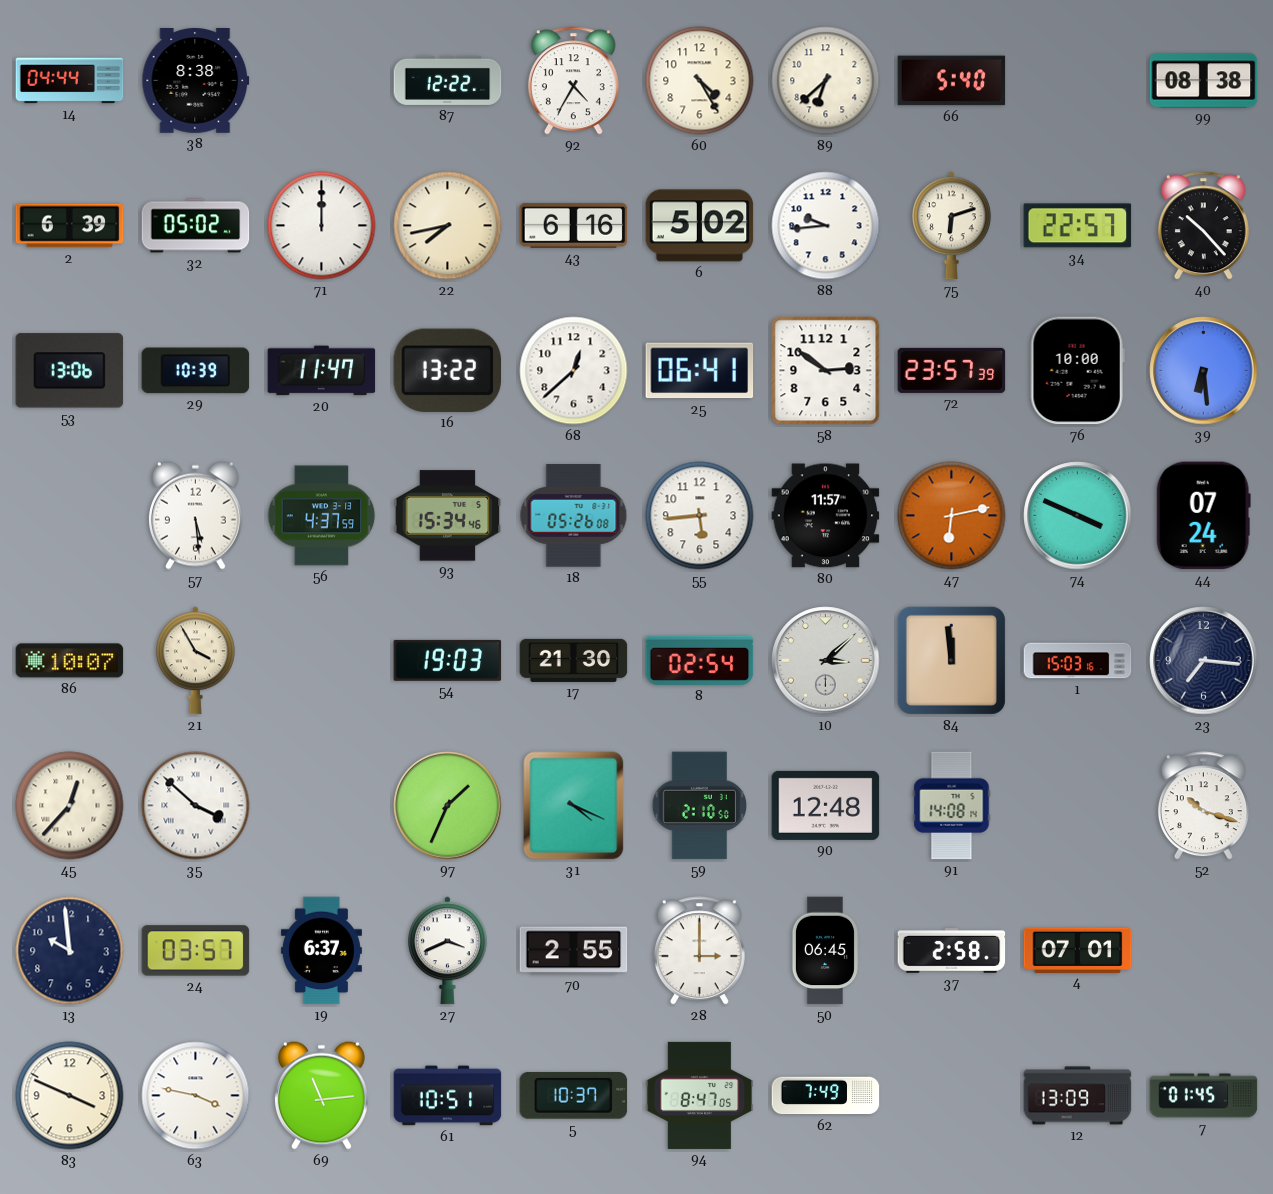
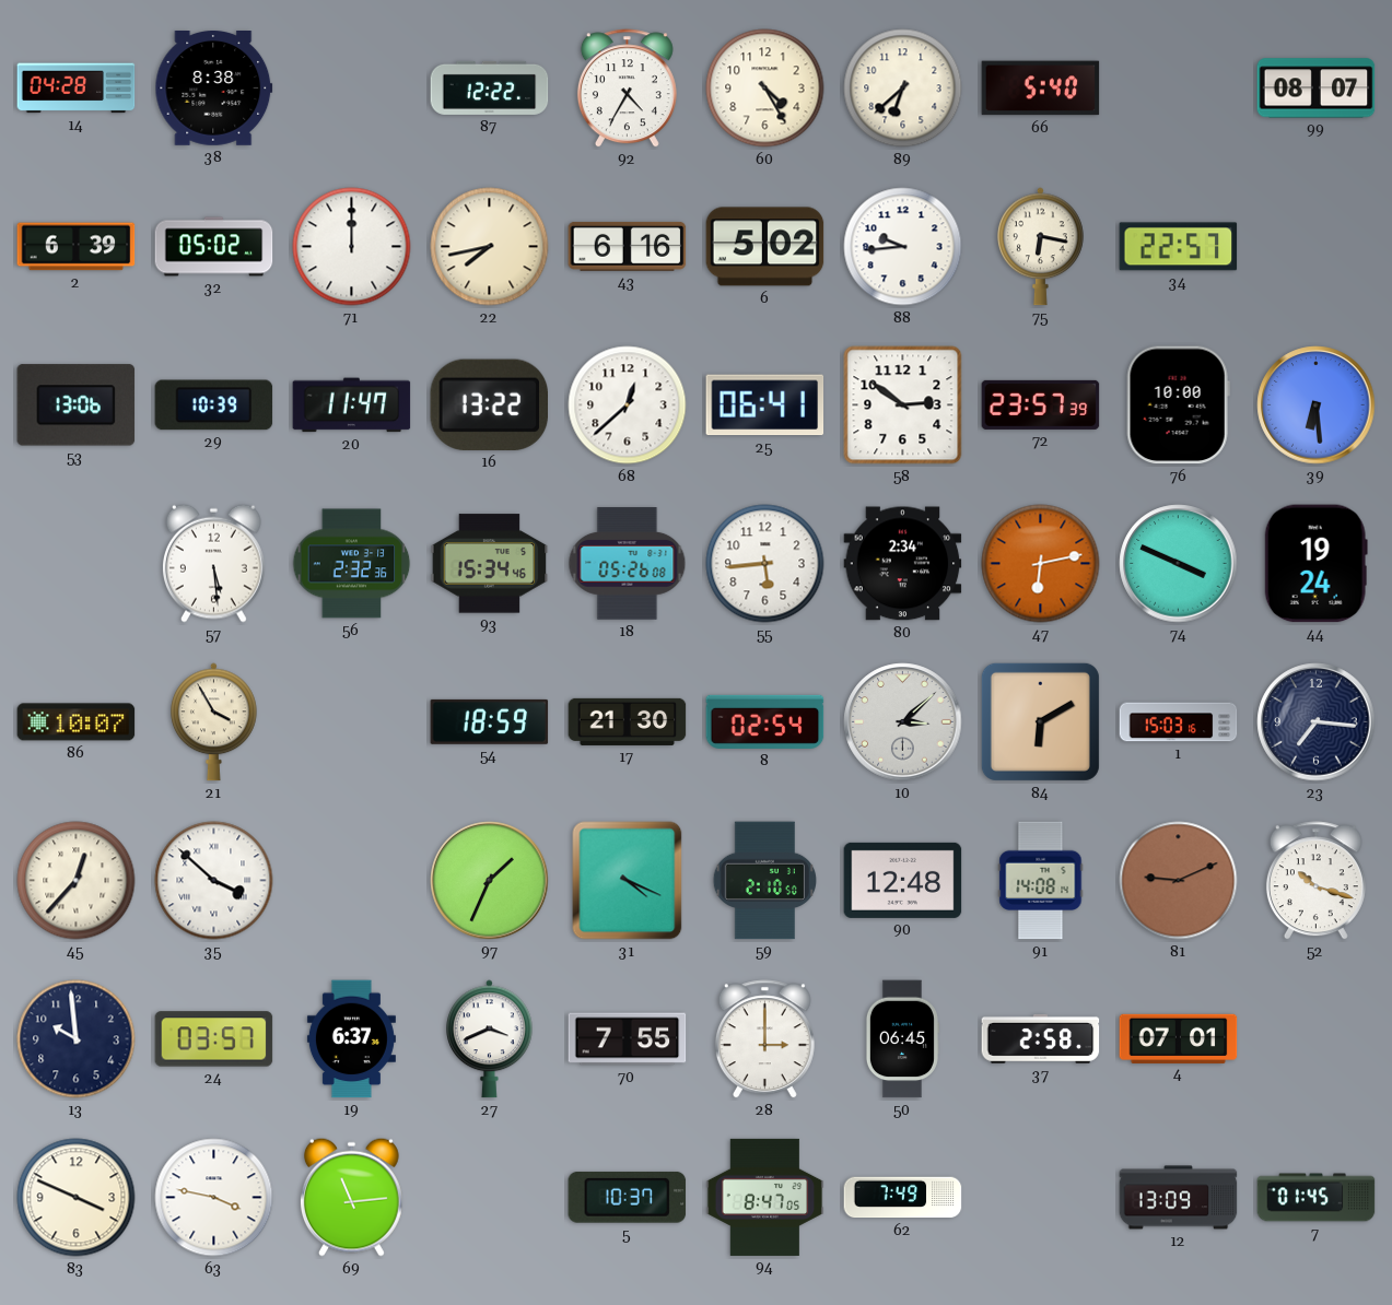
14: 04:44 -> 04:28 (77, 89)
99: 08:38 -> 08:07 (1317, 89)
75: 6:12 -> 6:17 (1041, 247)
40: 10:23 -> none (1203, 226)
56: 4:37 -> 2:32 (352, 564)
80: 11:57 -> 2:34 (903, 564)
44: 07:24 -> 19:24 (1315, 564)
54: 19:03 -> 18:59 (490, 721)
84: 11:59 -> 6:10 (1040, 721)
81: none -> 9:11 (1179, 881)
70: 2:55 -> 7:55 (628, 1039)
61: 10:51 -> none (448, 1096)
